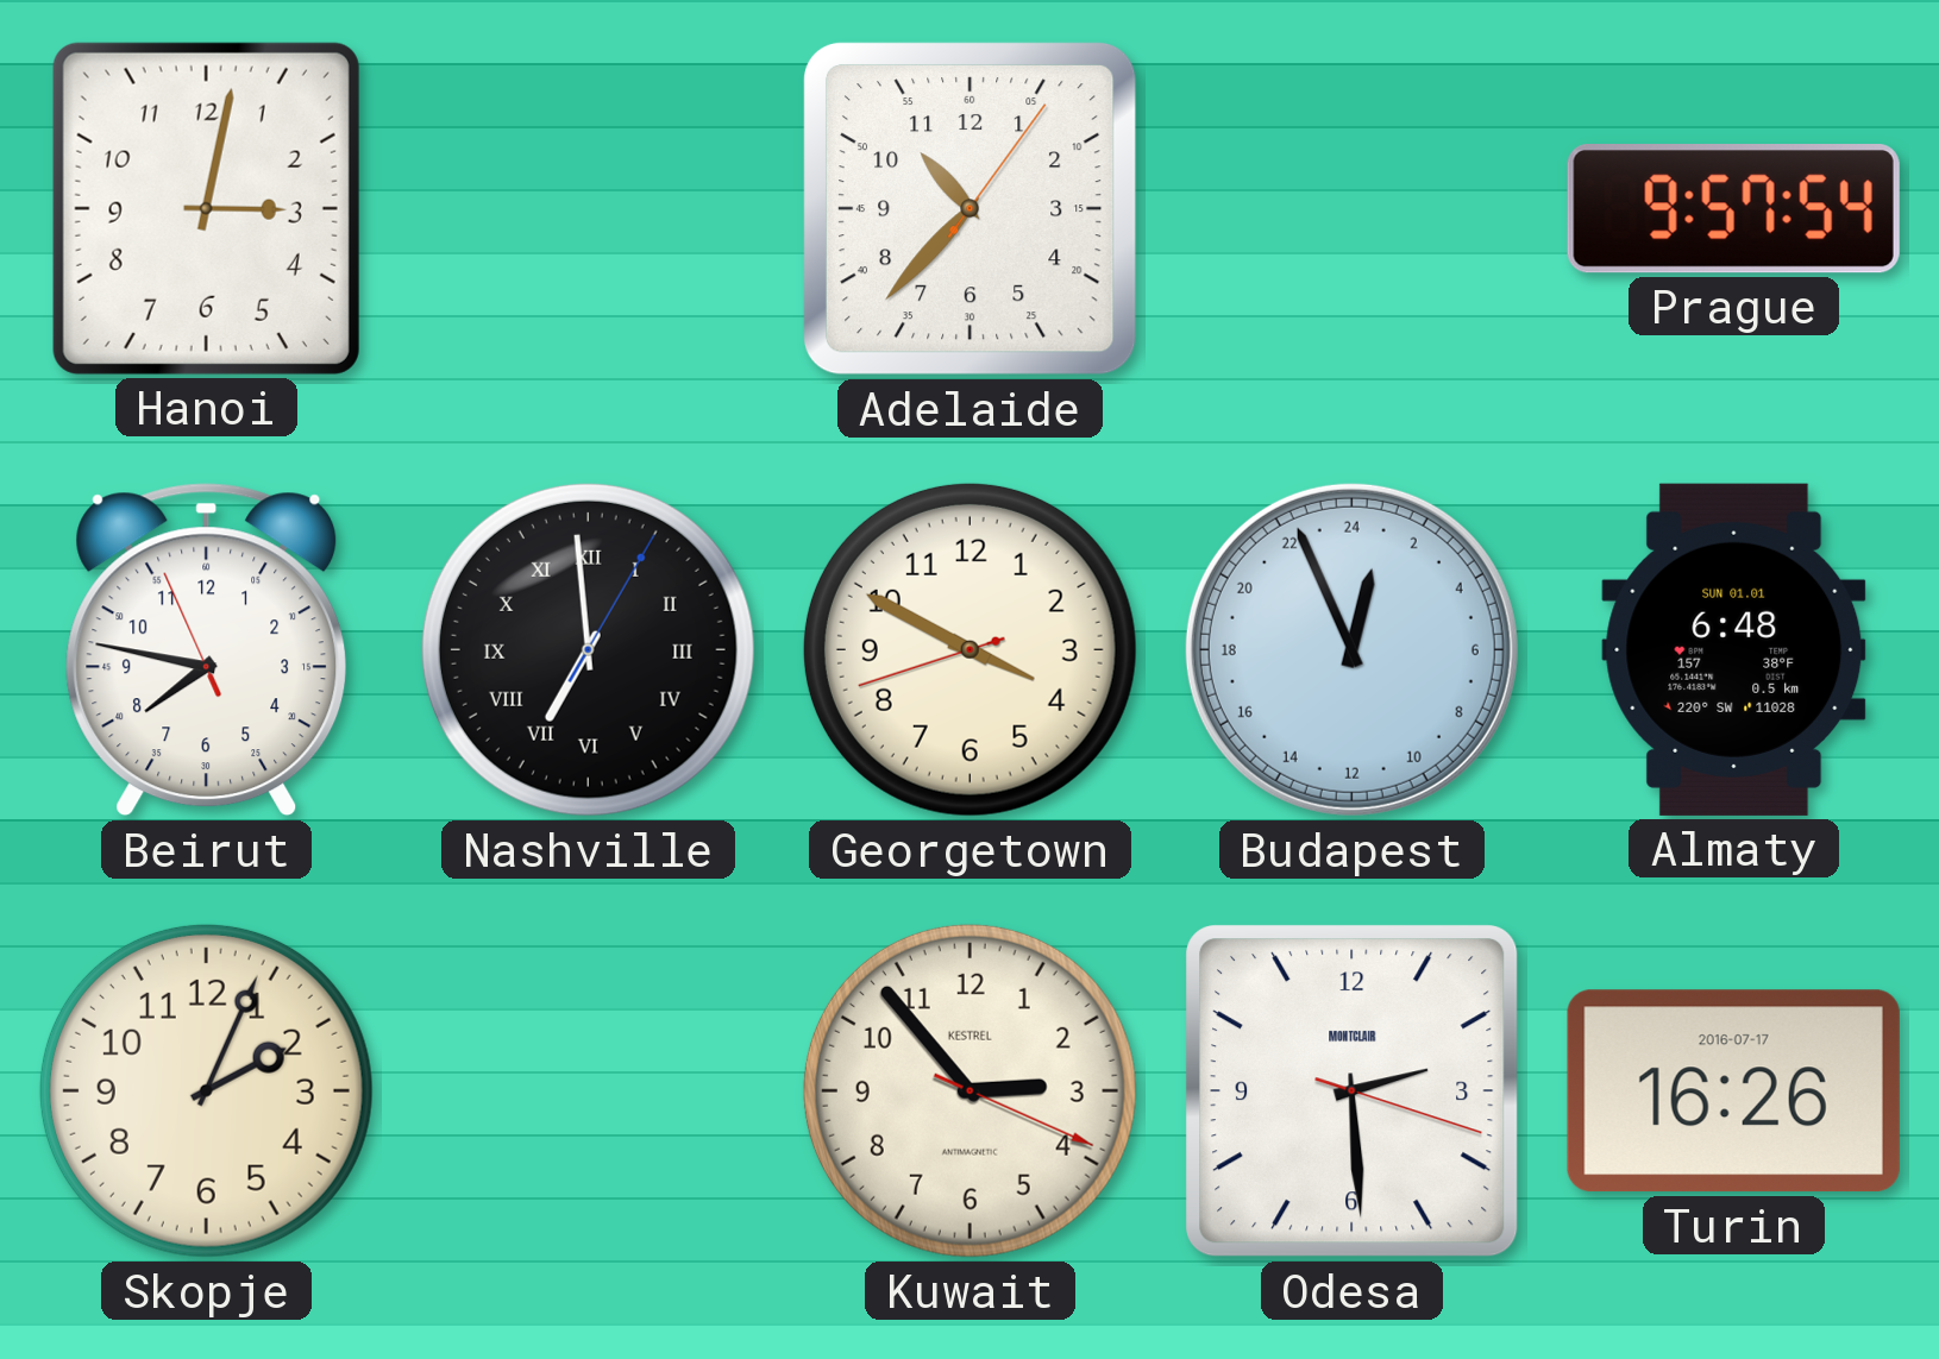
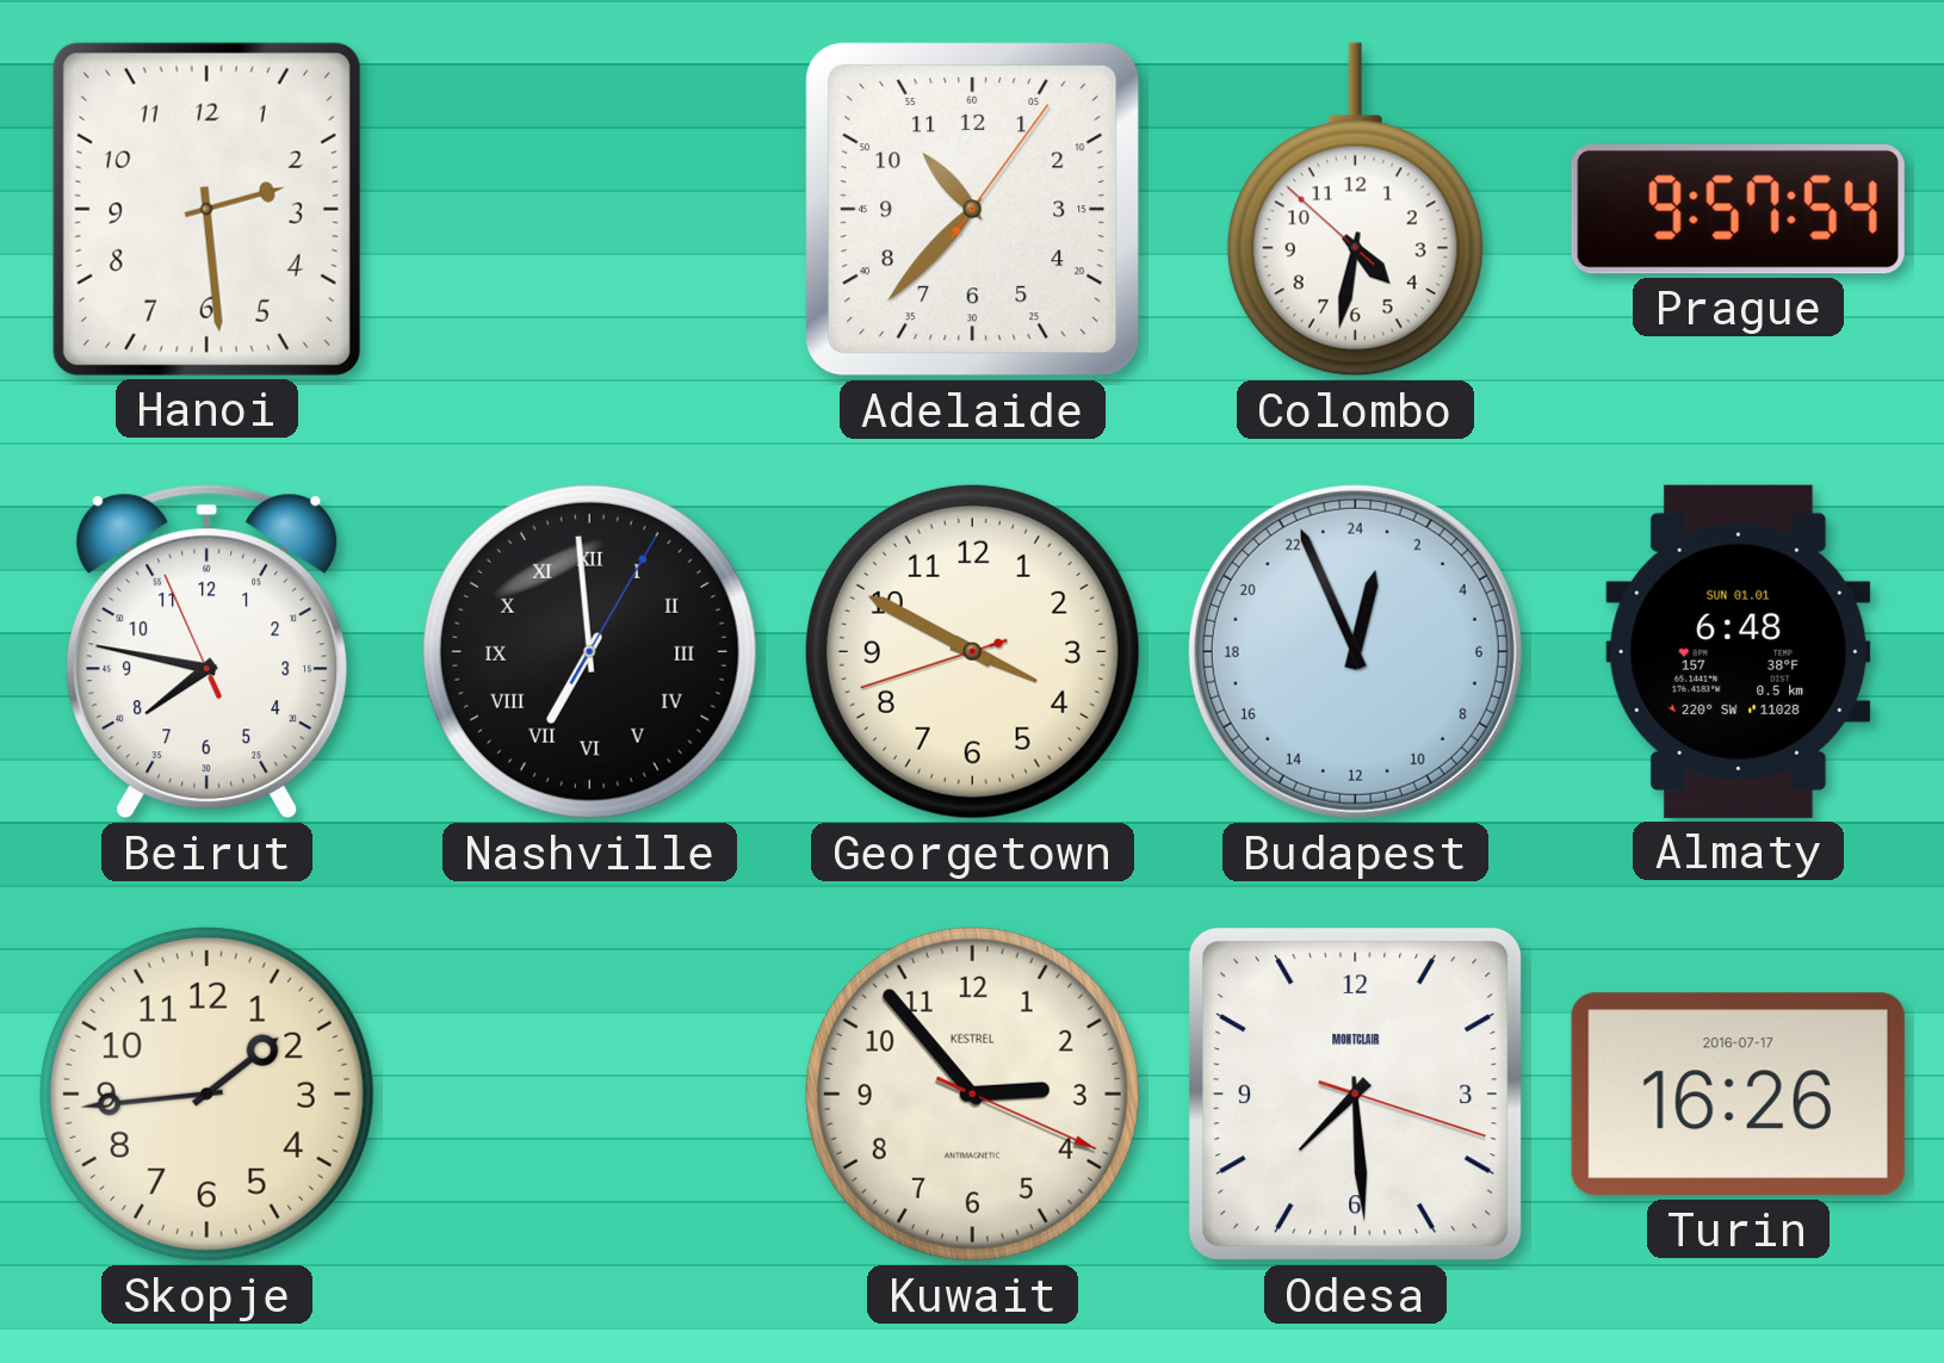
Hanoi: 3:02 -> 2:29 (206, 209)
Colombo: none -> 4:31 (1355, 210)
Skopje: 2:04 -> 1:44 (206, 1094)
Odesa: 2:29 -> 7:29 (1356, 1095)
